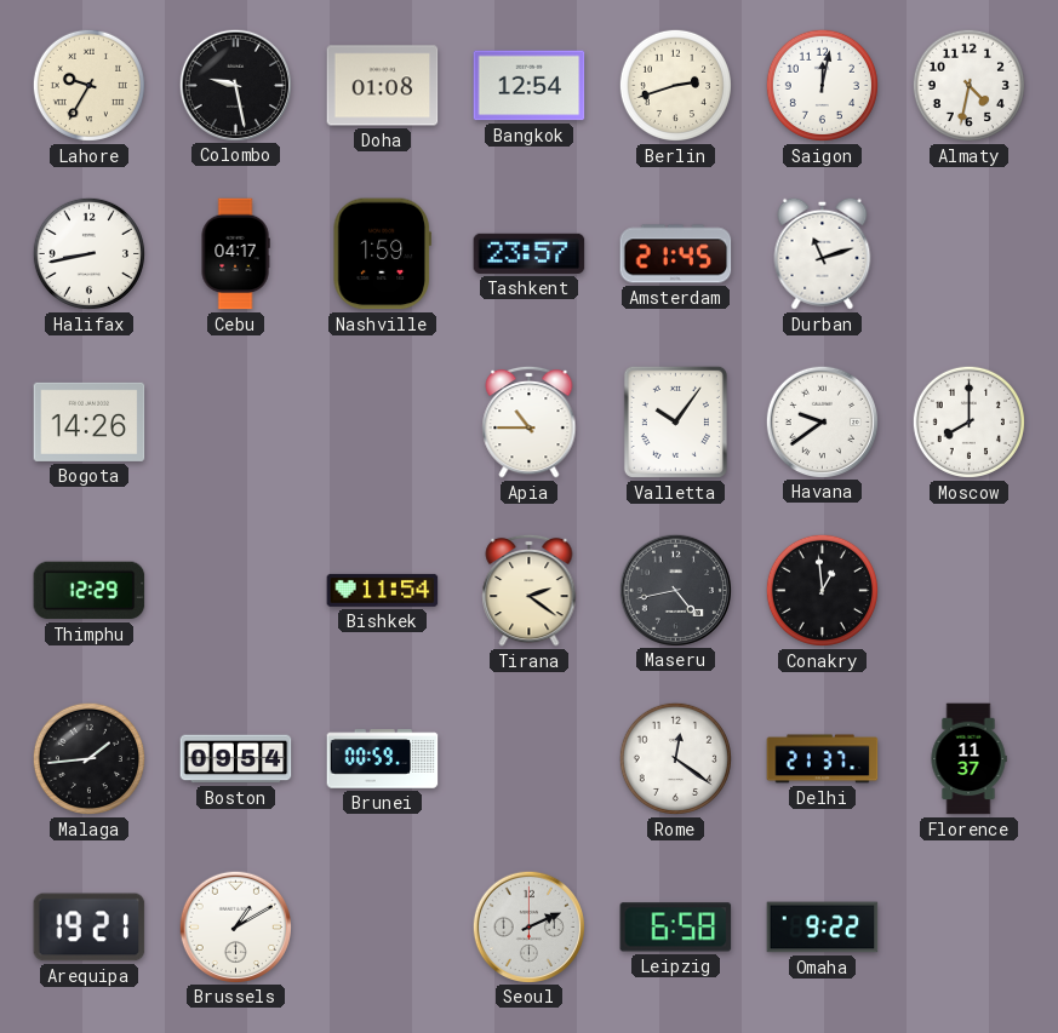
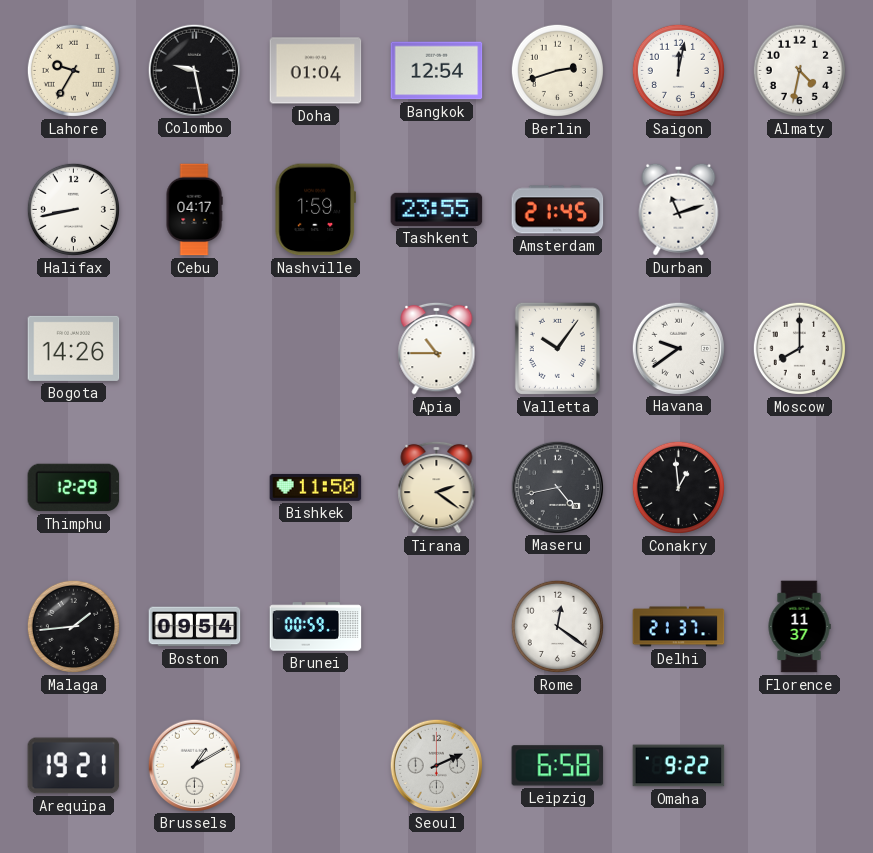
Doha: 01:08 -> 01:04 (316, 71)
Tashkent: 23:57 -> 23:55 (437, 209)
Bishkek: 11:54 -> 11:50 (316, 487)
